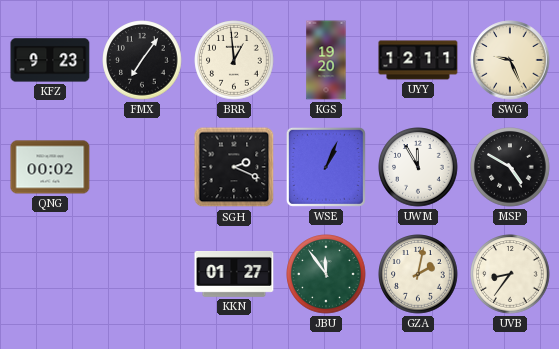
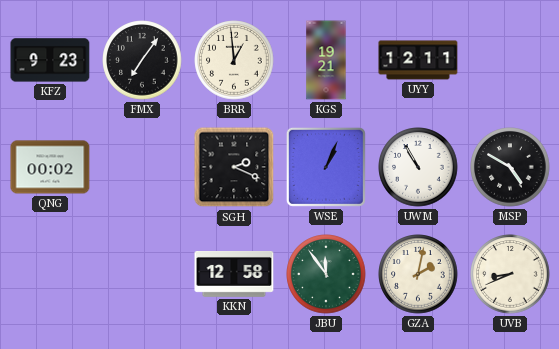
KGS: 19:20 -> 19:21 (326, 60)
SWG: 9:26 -> none (510, 60)
UWM: 11:55 -> 10:55 (418, 167)
KKN: 01:27 -> 12:58 (234, 275)
UVB: 8:36 -> 8:41 (510, 274)
